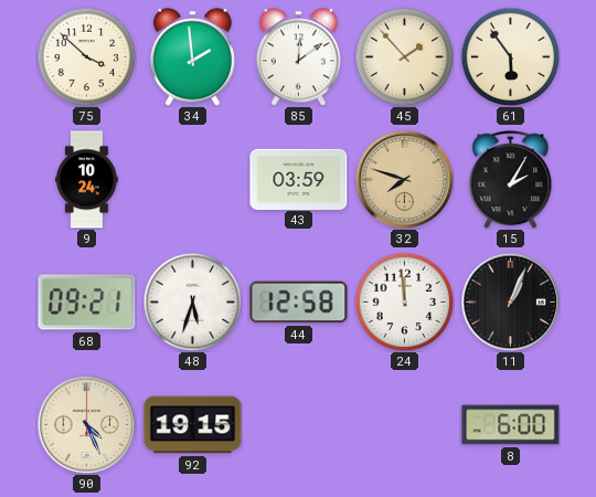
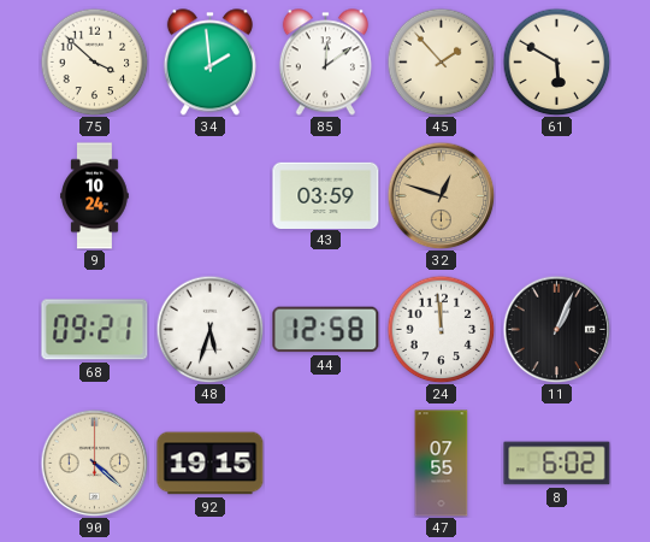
61: 5:54 -> 5:50 (556, 61)
32: 7:48 -> 12:48 (441, 195)
15: 2:05 -> none (511, 180)
90: 4:26 -> 4:22 (94, 463)
47: none -> 07:55 (442, 464)
8: 6:00 -> 6:02 (557, 464)
